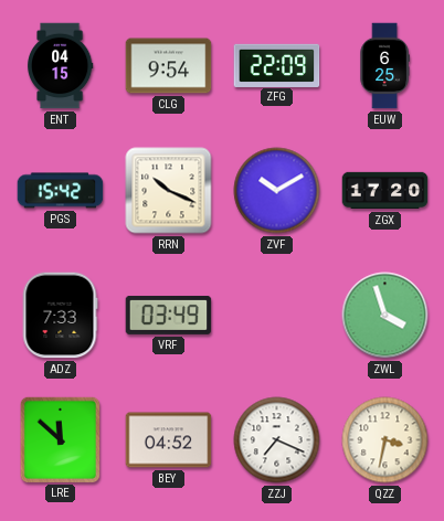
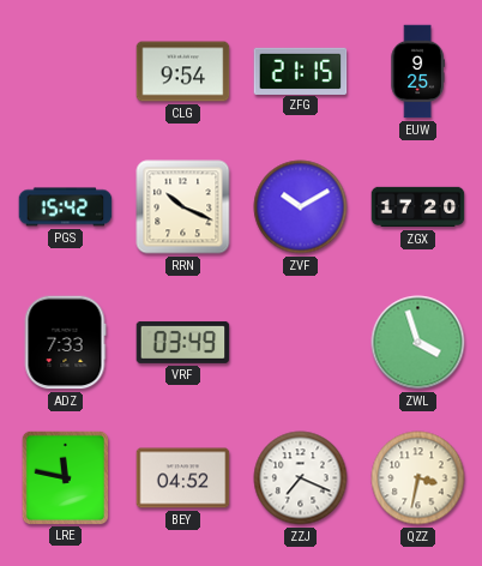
ENT: 04:15 -> none (60, 66)
ZFG: 22:09 -> 21:15 (301, 71)
EUW: 6:25 -> 9:25 (417, 72)
LRE: 11:52 -> 11:47 (65, 477)
